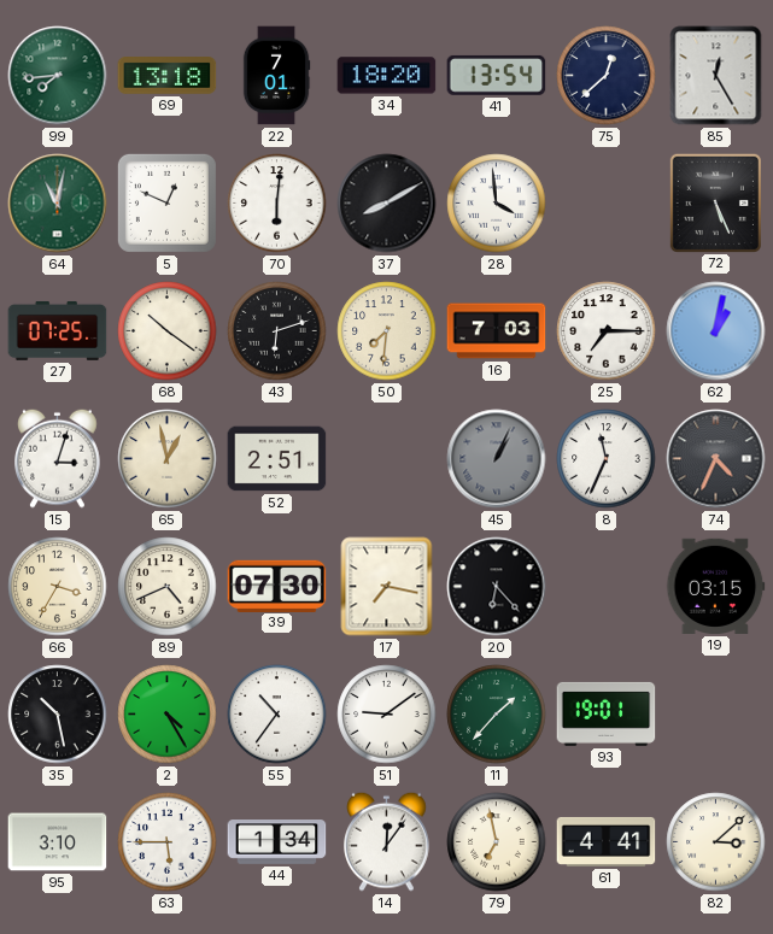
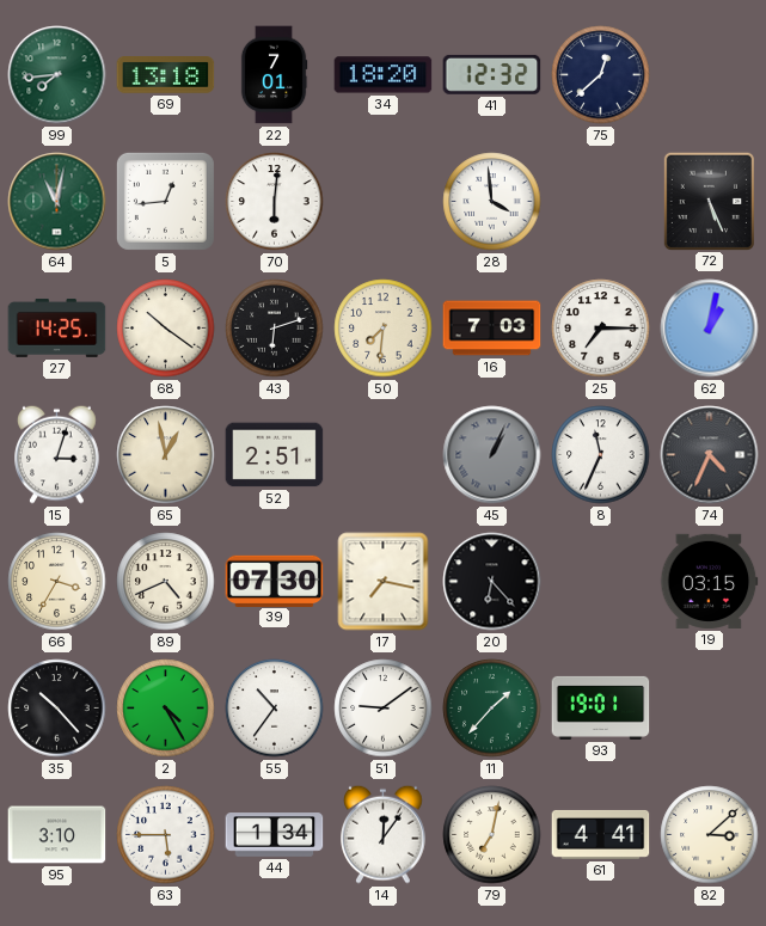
41: 13:54 -> 12:32 (492, 74)
85: 12:25 -> none (716, 76)
5: 12:49 -> 12:44 (165, 201)
37: 8:10 -> none (387, 204)
27: 07:25 -> 14:25 (57, 327)
35: 10:28 -> 10:23 (57, 709)
79: 6:58 -> 7:02 (492, 835)
